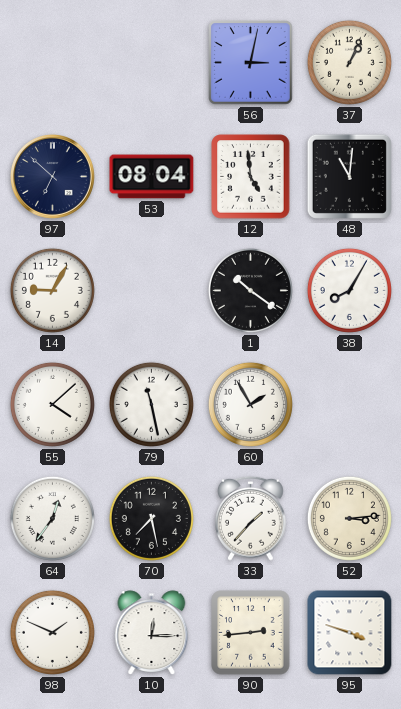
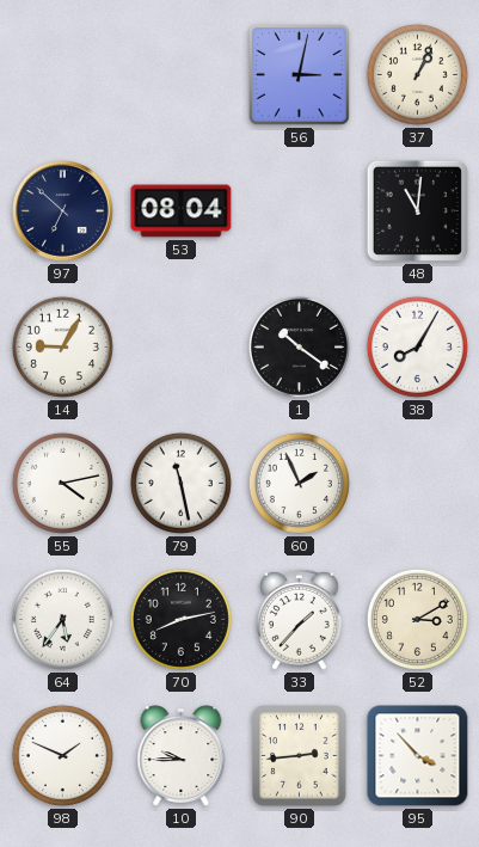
12: 4:59 -> none (251, 177)
55: 4:08 -> 4:13 (62, 483)
60: 1:55 -> 1:56 (299, 483)
64: 12:36 -> 5:36 (62, 619)
70: 7:28 -> 8:13 (180, 619)
52: 3:14 -> 3:10 (417, 619)
10: 12:15 -> 9:45 (182, 756)
95: 3:48 -> 3:53 (418, 756)
